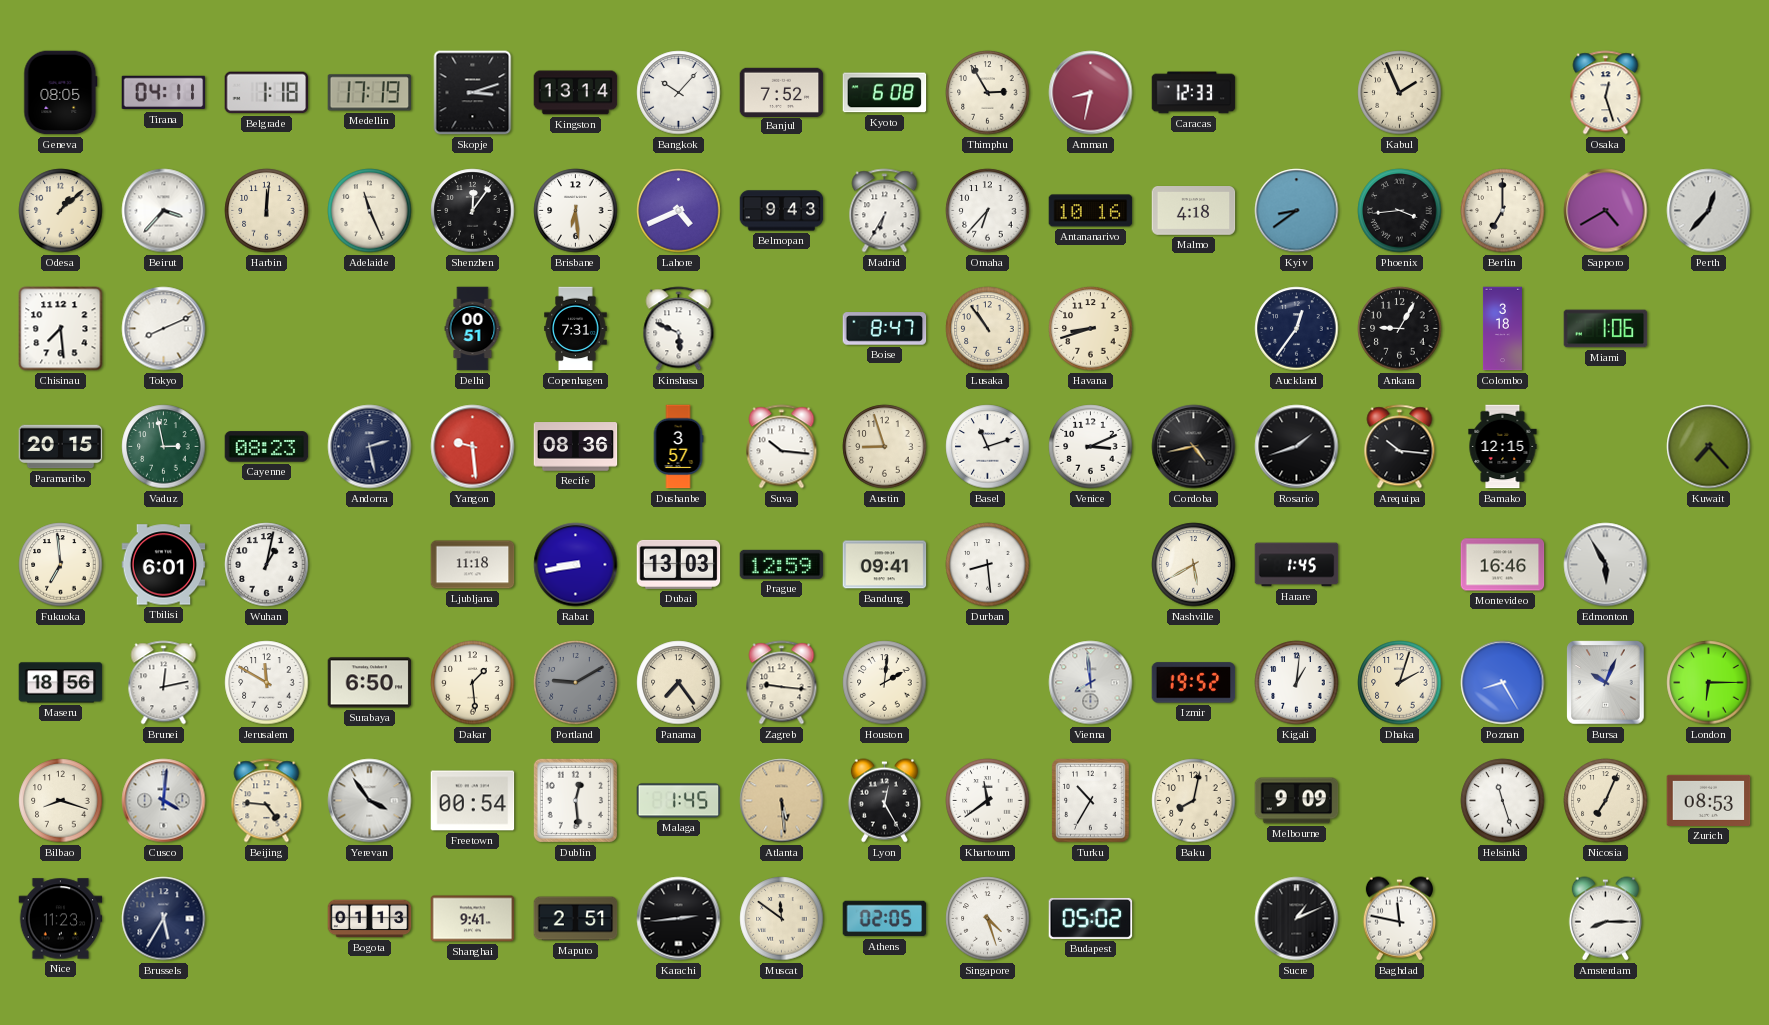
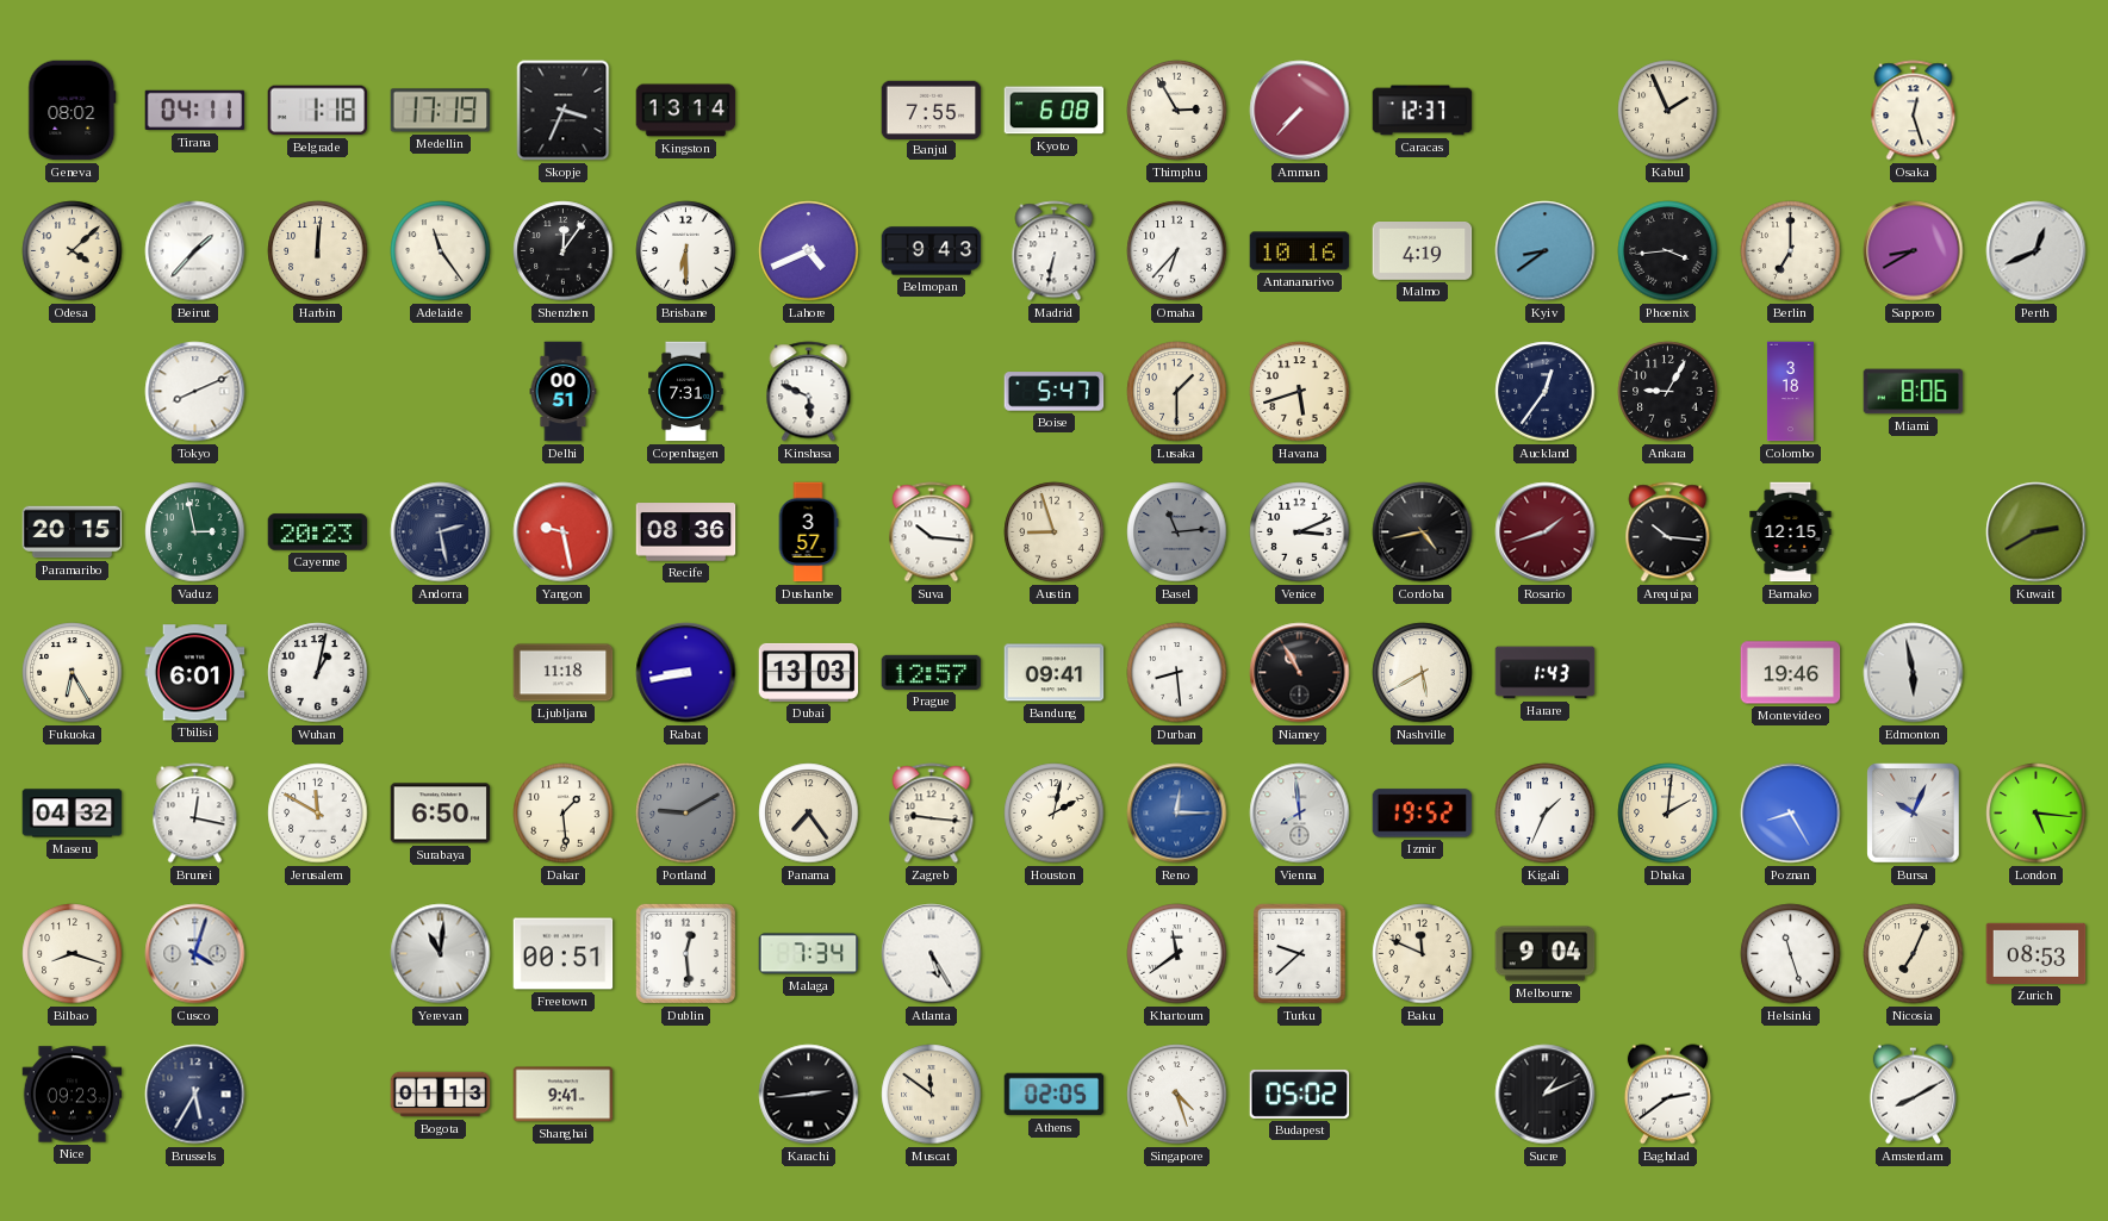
Geneva: 08:05 -> 08:02 (73, 111)
Skopje: 3:12 -> 3:34 (564, 111)
Bangkok: 10:07 -> none (679, 93)
Banjul: 7:52 -> 7:55 (932, 110)
Amman: 8:32 -> 7:37 (1300, 111)
Caracas: 12:33 -> 12:37 (1423, 111)
Odesa: 1:08 -> 4:08 (73, 251)
Beirut: 3:37 -> 1:37 (195, 251)
Adelaide: 11:26 -> 11:24 (441, 251)
Brisbane: 6:29 -> 6:30 (686, 251)
Madrid: 6:35 -> 6:32 (1055, 251)
Malmo: 4:18 -> 4:19 (1423, 251)
Sapporo: 4:40 -> 8:40 (1914, 251)
Perth: 12:37 -> 12:41 (2037, 251)
Chisinau: 7:29 -> none (61, 329)
Boise: 8:47 -> 5:47 (1055, 392)
Lusaka: 10:54 -> 1:30 (1177, 392)
Havana: 8:42 -> 5:42 (1300, 392)
Miami: 1:06 -> 8:06 (1914, 392)
Cayenne: 08:23 -> 20:23 (318, 532)
Yangon: 9:29 -> 9:28 (564, 532)
Basel: 11:12 -> 11:14 (1177, 532)
Basel dial: white -> grey (1177, 532)
Rosario dial: black -> burgundy (1546, 532)
Kuwait: 7:23 -> 2:40 (2037, 532)
Fukuoka: 6:59 -> 6:25 (73, 673)
Prague: 12:59 -> 12:57 (932, 672)
Niamey: none -> 10:55 (1300, 673)
Harare: 1:45 -> 1:43 (1546, 673)
Montevideo: 16:46 -> 19:46 (1791, 673)
Edmonton: 5:55 -> 5:58 (1914, 673)
Maseru: 18:56 -> 04:32 (73, 814)
Brunei: 12:13 -> 12:17 (195, 814)
Houston: 2:01 -> 2:02 (1055, 814)
Reno: none -> 12:15 (1177, 814)
Kigali: 1:01 -> 1:34 (1546, 814)
Dhaka: 2:03 -> 2:01 (1668, 814)
London: 6:15 -> 5:16 (2037, 814)
Cusco: 4:01 -> 4:03 (195, 954)
Beijing: 4:46 -> none (267, 801)
Yerevan: 3:54 -> 11:01 (441, 954)
Freetown: 00:54 -> 00:51 (564, 954)
Malaga: 1:45 -> 7:34 (809, 954)
Atlanta: 5:29 -> 5:25 (932, 954)
Atlanta dial: champagne -> white (932, 954)
Lyon: 12:25 -> none (884, 801)
Turku: 10:35 -> 9:38 (1300, 954)
Baku: 8:02 -> 11:49 (1423, 954)
Melbourne: 9:09 -> 9:04 (1546, 954)
Nice: 11:23 -> 09:23 (73, 1095)
Maputo: 2:51 -> none (576, 919)
Baghdad: 11:47 -> 2:39 (1667, 1095)
Amsterdam: 8:15 -> 8:10 (1913, 1095)
